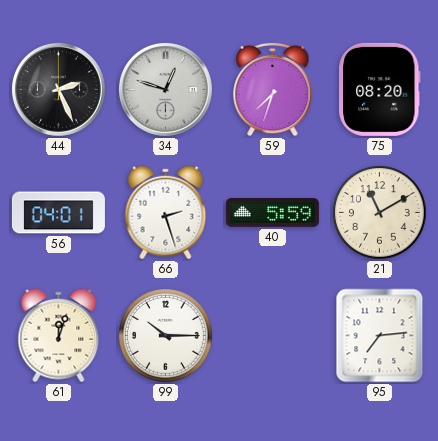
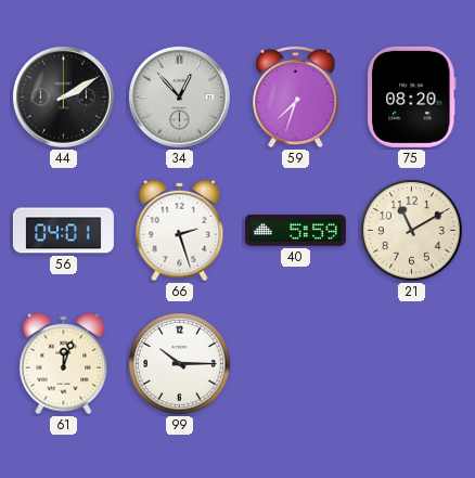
44: 2:26 -> 2:10 (63, 96)
34: 12:48 -> 12:53 (179, 96)
95: 7:14 -> none (380, 336)
